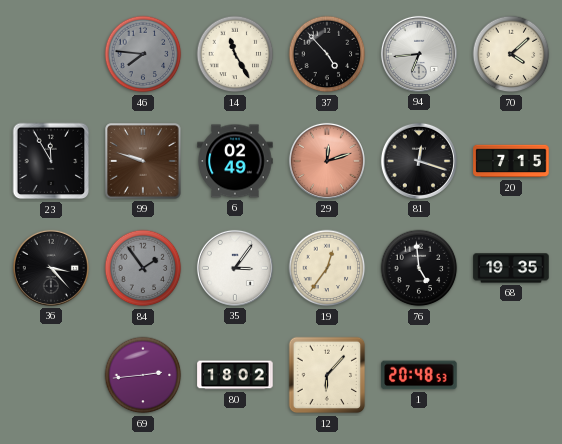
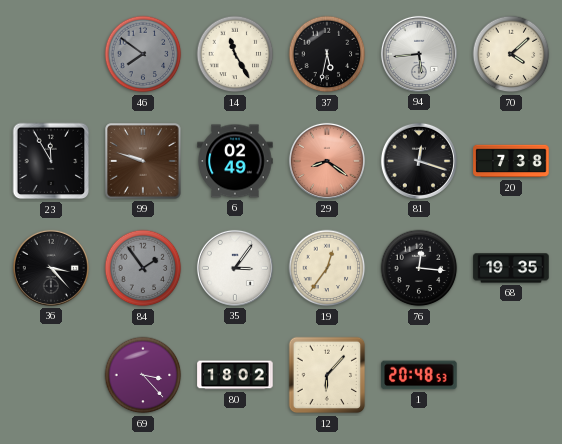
46: 7:46 -> 7:51 (143, 54)
37: 4:53 -> 5:32 (327, 54)
94: 6:44 -> 5:44 (419, 54)
29: 12:12 -> 8:21 (327, 161)
20: 7:15 -> 7:38 (511, 161)
76: 4:59 -> 12:16 (419, 268)
69: 2:44 -> 3:23 (143, 375)
